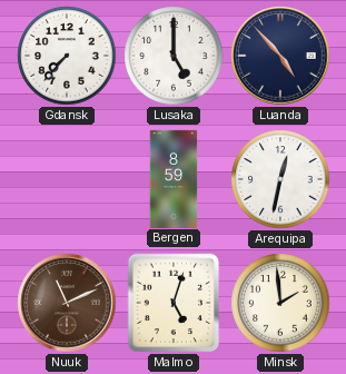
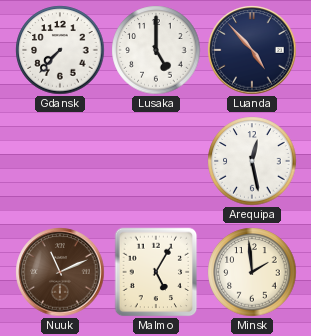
Bergen: 8:59 -> none (174, 178)
Arequipa: 12:32 -> 12:28 (252, 161)
Malmo: 5:03 -> 5:05 (156, 272)
